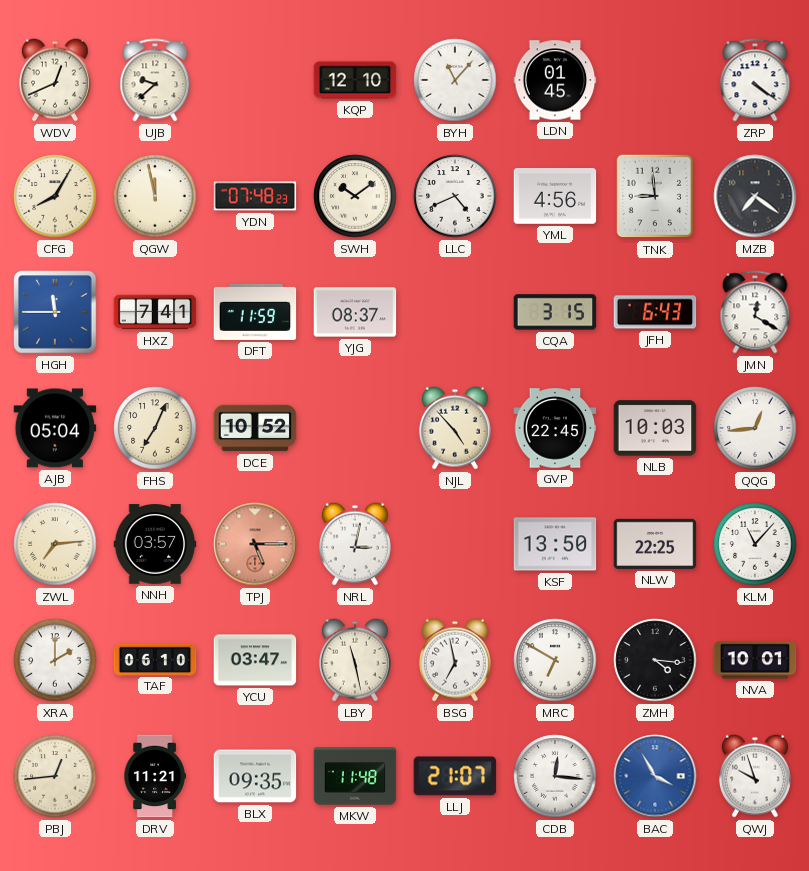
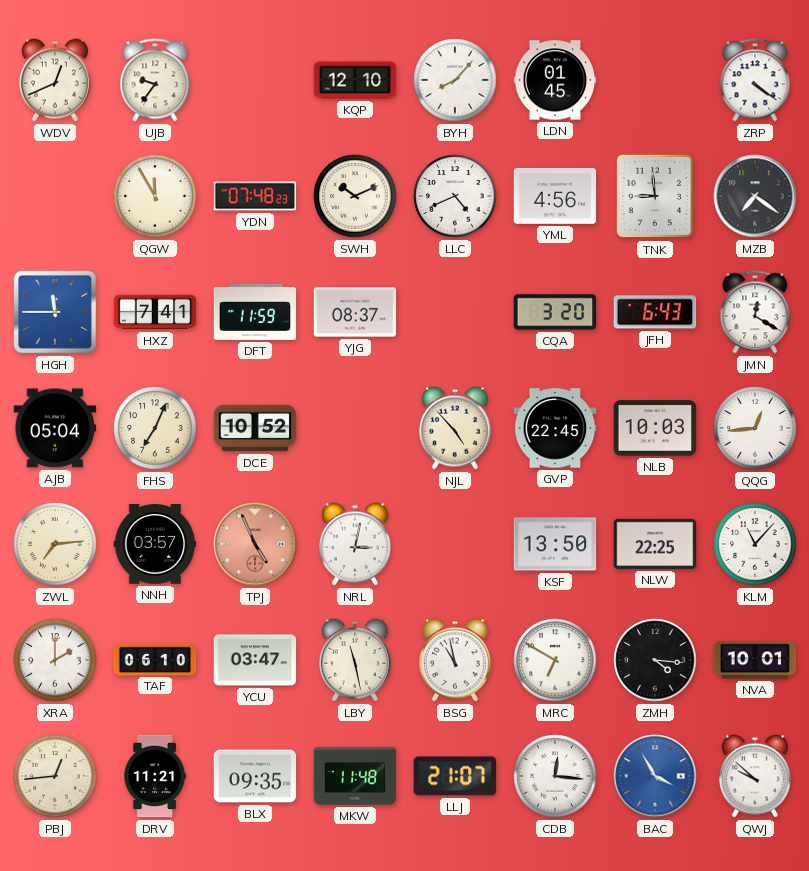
UJB: 9:38 -> 9:36 (155, 80)
BYH: 11:07 -> 8:07 (455, 80)
CFG: 8:05 -> none (55, 196)
QGW: 11:58 -> 11:55 (155, 196)
SWH: 10:09 -> 10:11 (355, 196)
CQA: 3:15 -> 3:20 (555, 312)
TPJ: 5:15 -> 4:56 (255, 544)
BSG: 6:58 -> 10:58 (455, 660)
QWJ: 9:57 -> 9:52 (755, 776)
